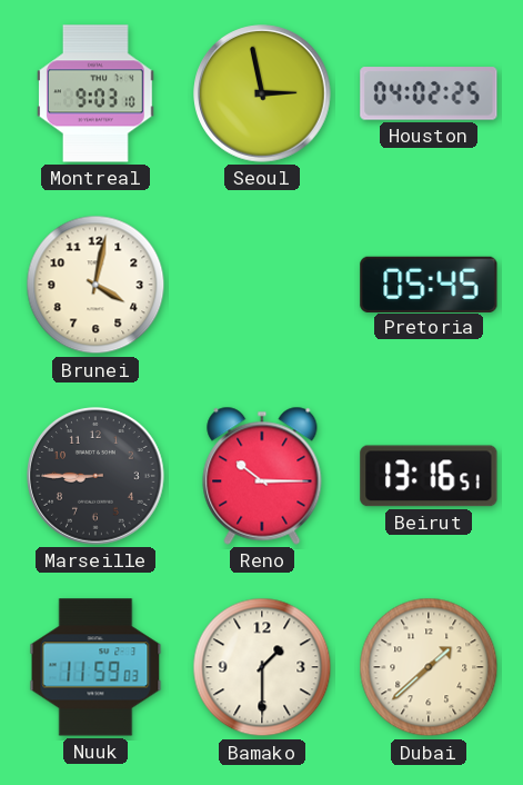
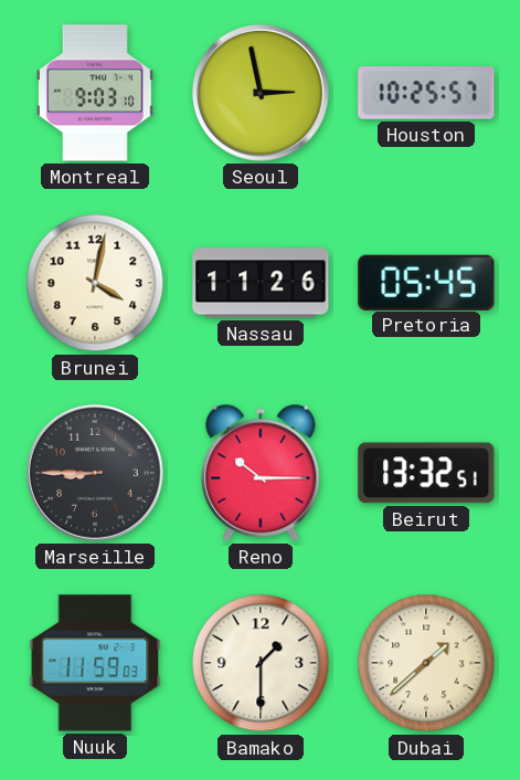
Houston: 04:02 -> 10:25 (426, 93)
Nassau: none -> 11:26 (261, 283)
Beirut: 13:16 -> 13:32 (426, 473)
